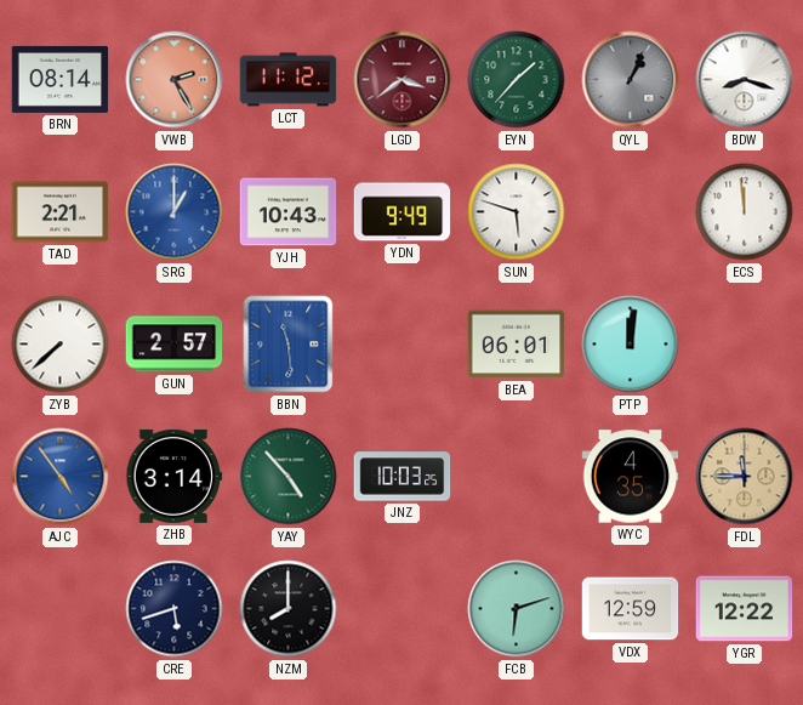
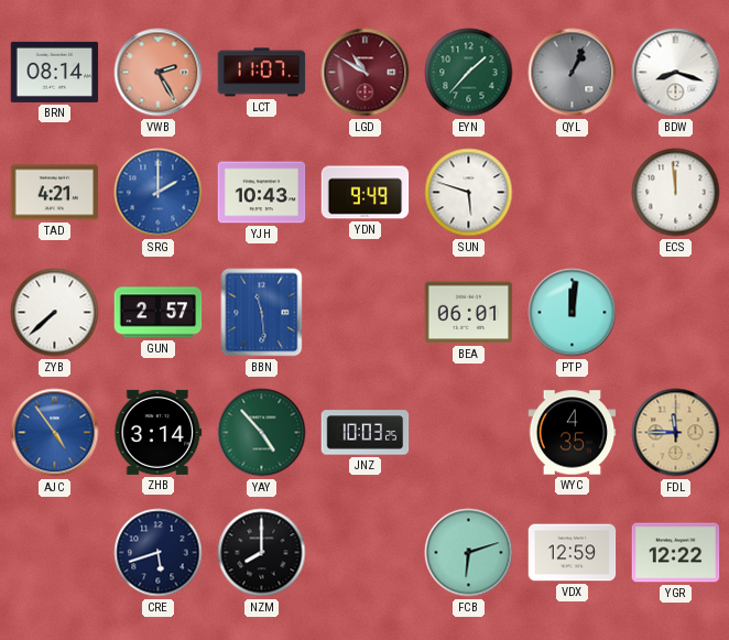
LCT: 11:12 -> 11:07 (262, 73)
LGD: 3:39 -> 10:50 (366, 73)
TAD: 2:21 -> 4:21 (55, 193)
SRG: 1:00 -> 2:00 (159, 193)
